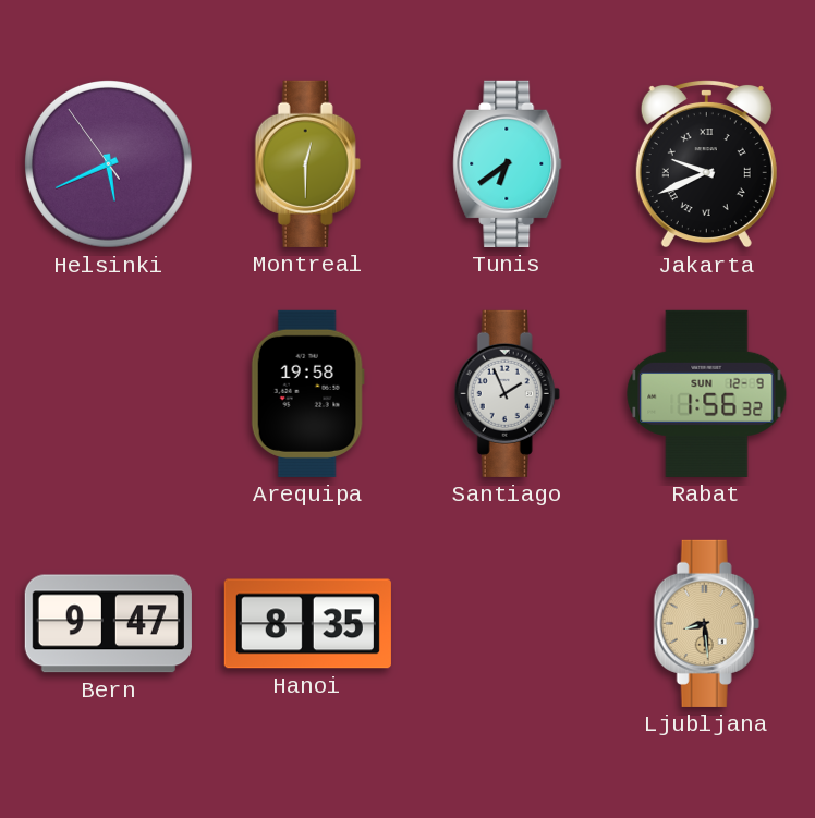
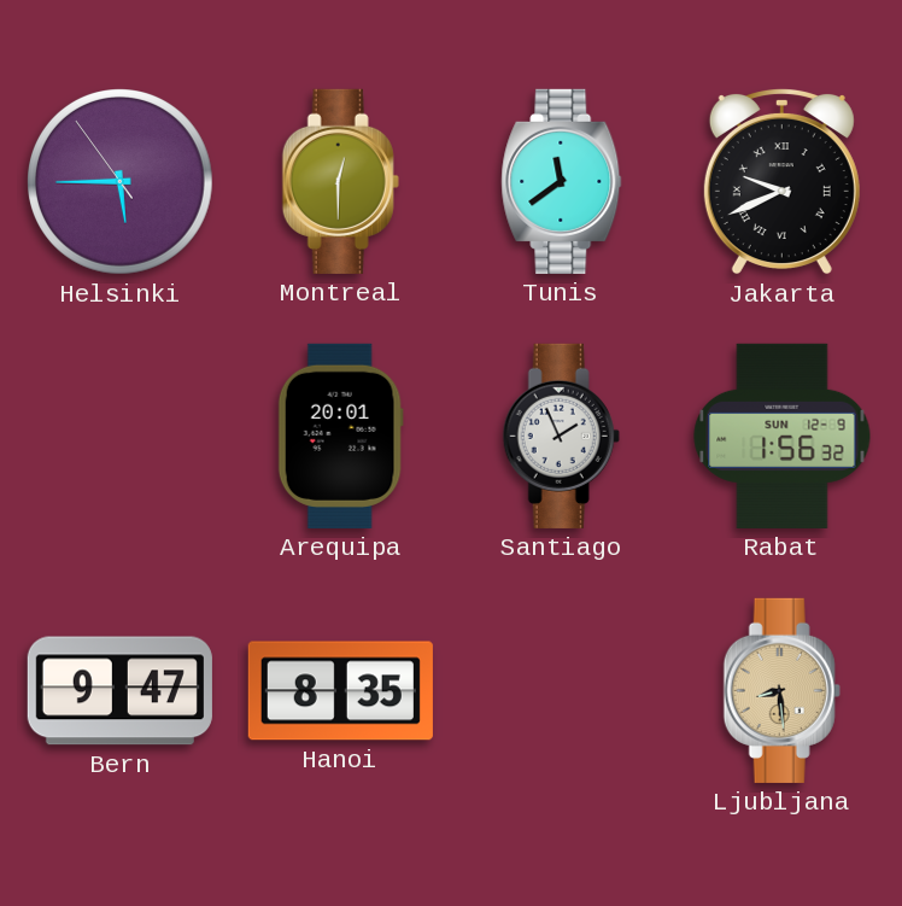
Helsinki: 5:40 -> 5:44 (121, 182)
Tunis: 6:39 -> 11:39 (562, 181)
Arequipa: 19:58 -> 20:01 (340, 436)
